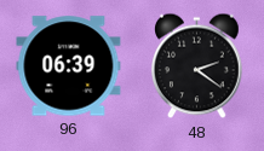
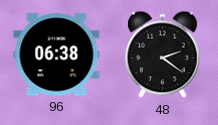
96: 06:39 -> 06:38 (57, 55)
